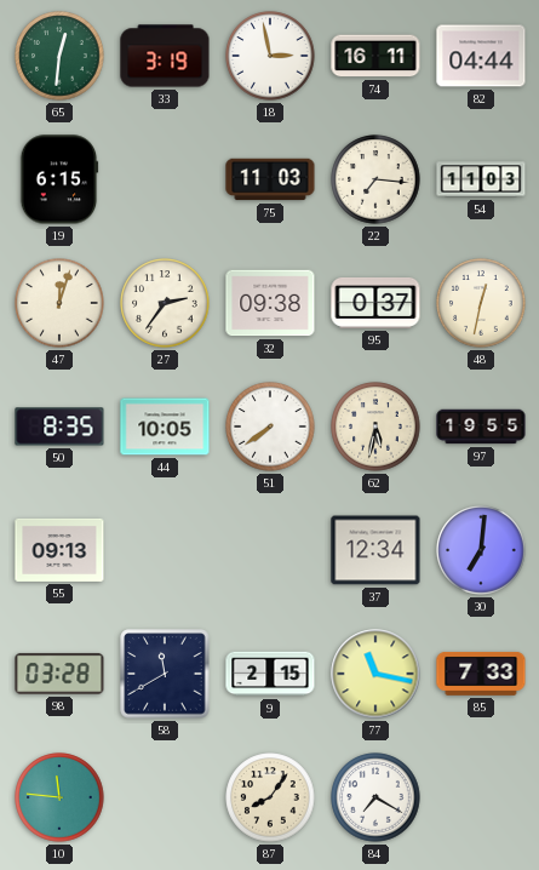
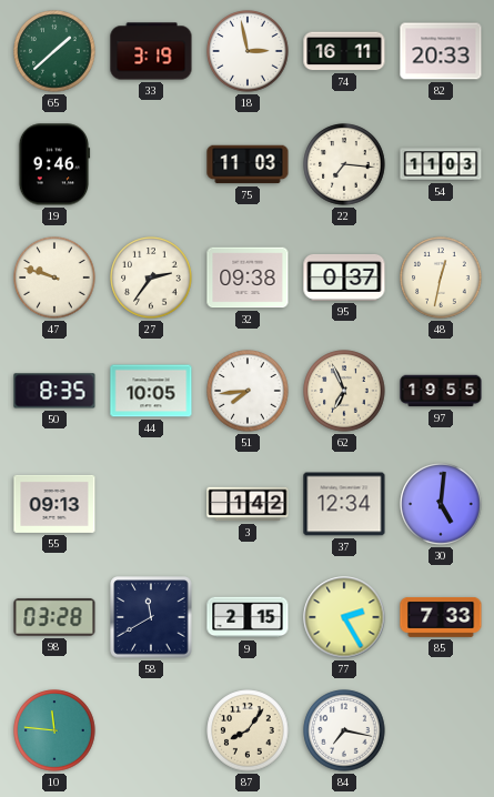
65: 12:31 -> 1:38 (54, 51)
82: 04:44 -> 20:33 (441, 51)
19: 6:15 -> 9:46 (54, 164)
47: 12:03 -> 9:48 (54, 278)
51: 7:39 -> 7:44 (248, 391)
62: 5:32 -> 6:56 (344, 391)
3: none -> 1:42 (248, 504)
30: 7:01 -> 5:01 (441, 504)
77: 11:17 -> 2:25 (344, 617)
84: 7:20 -> 7:17 (344, 730)
